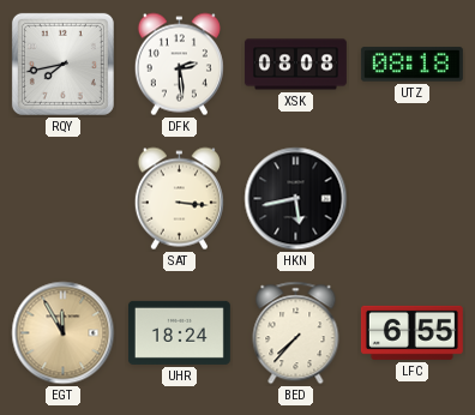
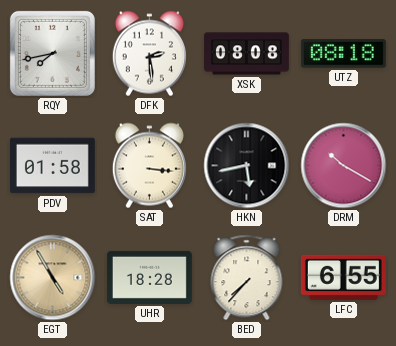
PDV: none -> 01:58 (52, 166)
DRM: none -> 10:20 (344, 166)
EGT: 11:55 -> 4:55 (53, 278)
UHR: 18:24 -> 18:28 (149, 277)
